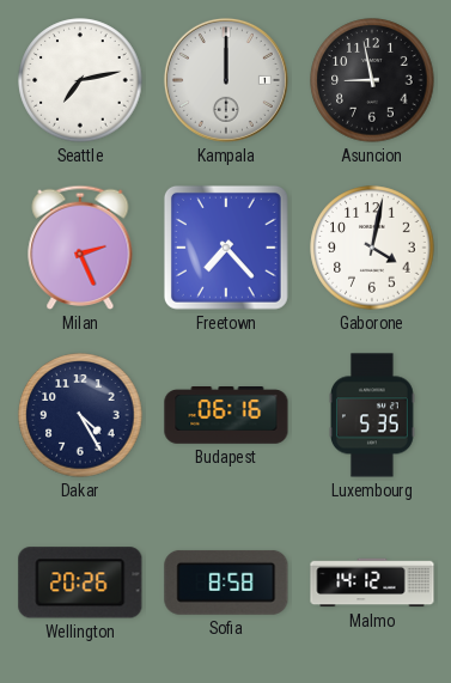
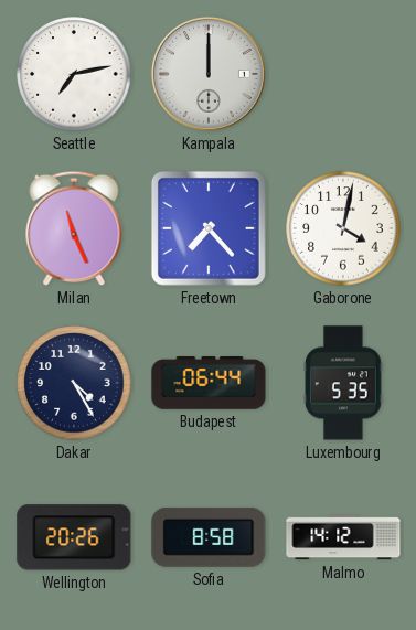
Asuncion: 8:58 -> none (372, 80)
Milan: 2:26 -> 11:26 (74, 228)
Budapest: 06:16 -> 06:44 (209, 384)
